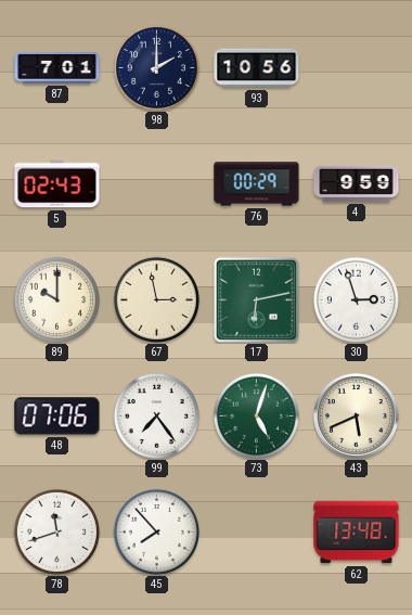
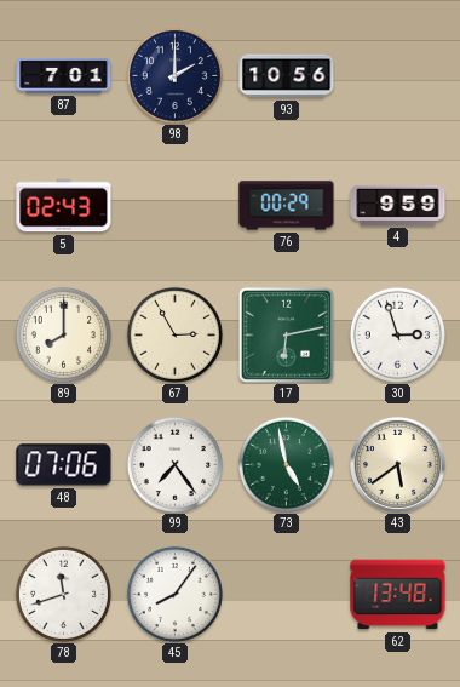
89: 10:00 -> 8:00 (63, 334)
67: 2:58 -> 2:55 (174, 334)
73: 5:03 -> 4:58 (286, 464)
43: 5:41 -> 5:39 (398, 465)
45: 7:53 -> 8:06 (174, 594)
